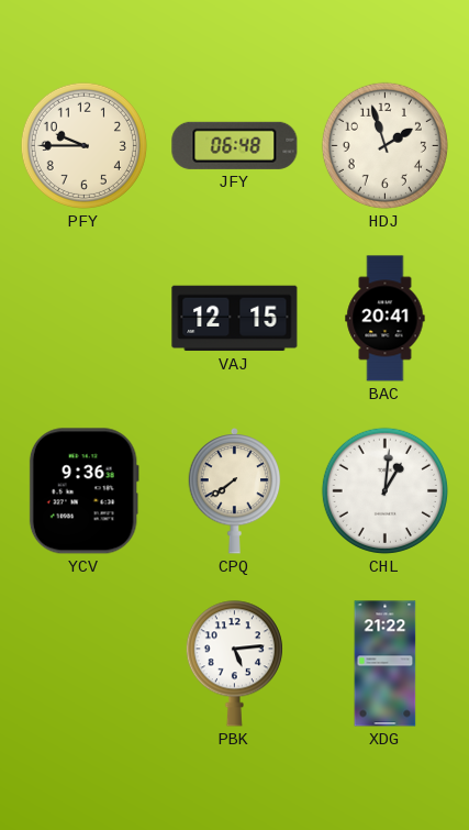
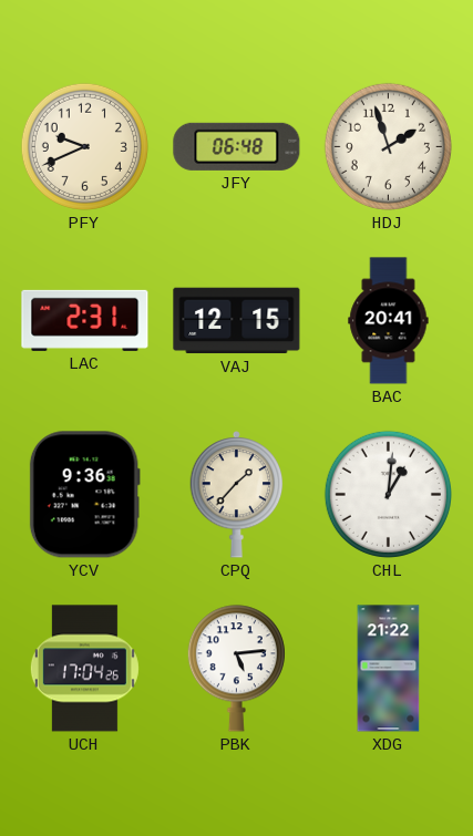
PFY: 9:45 -> 9:41 (84, 146)
LAC: none -> 2:31 (85, 320)
CPQ: 7:39 -> 1:37 (237, 495)
UCH: none -> 17:04 (84, 669)
